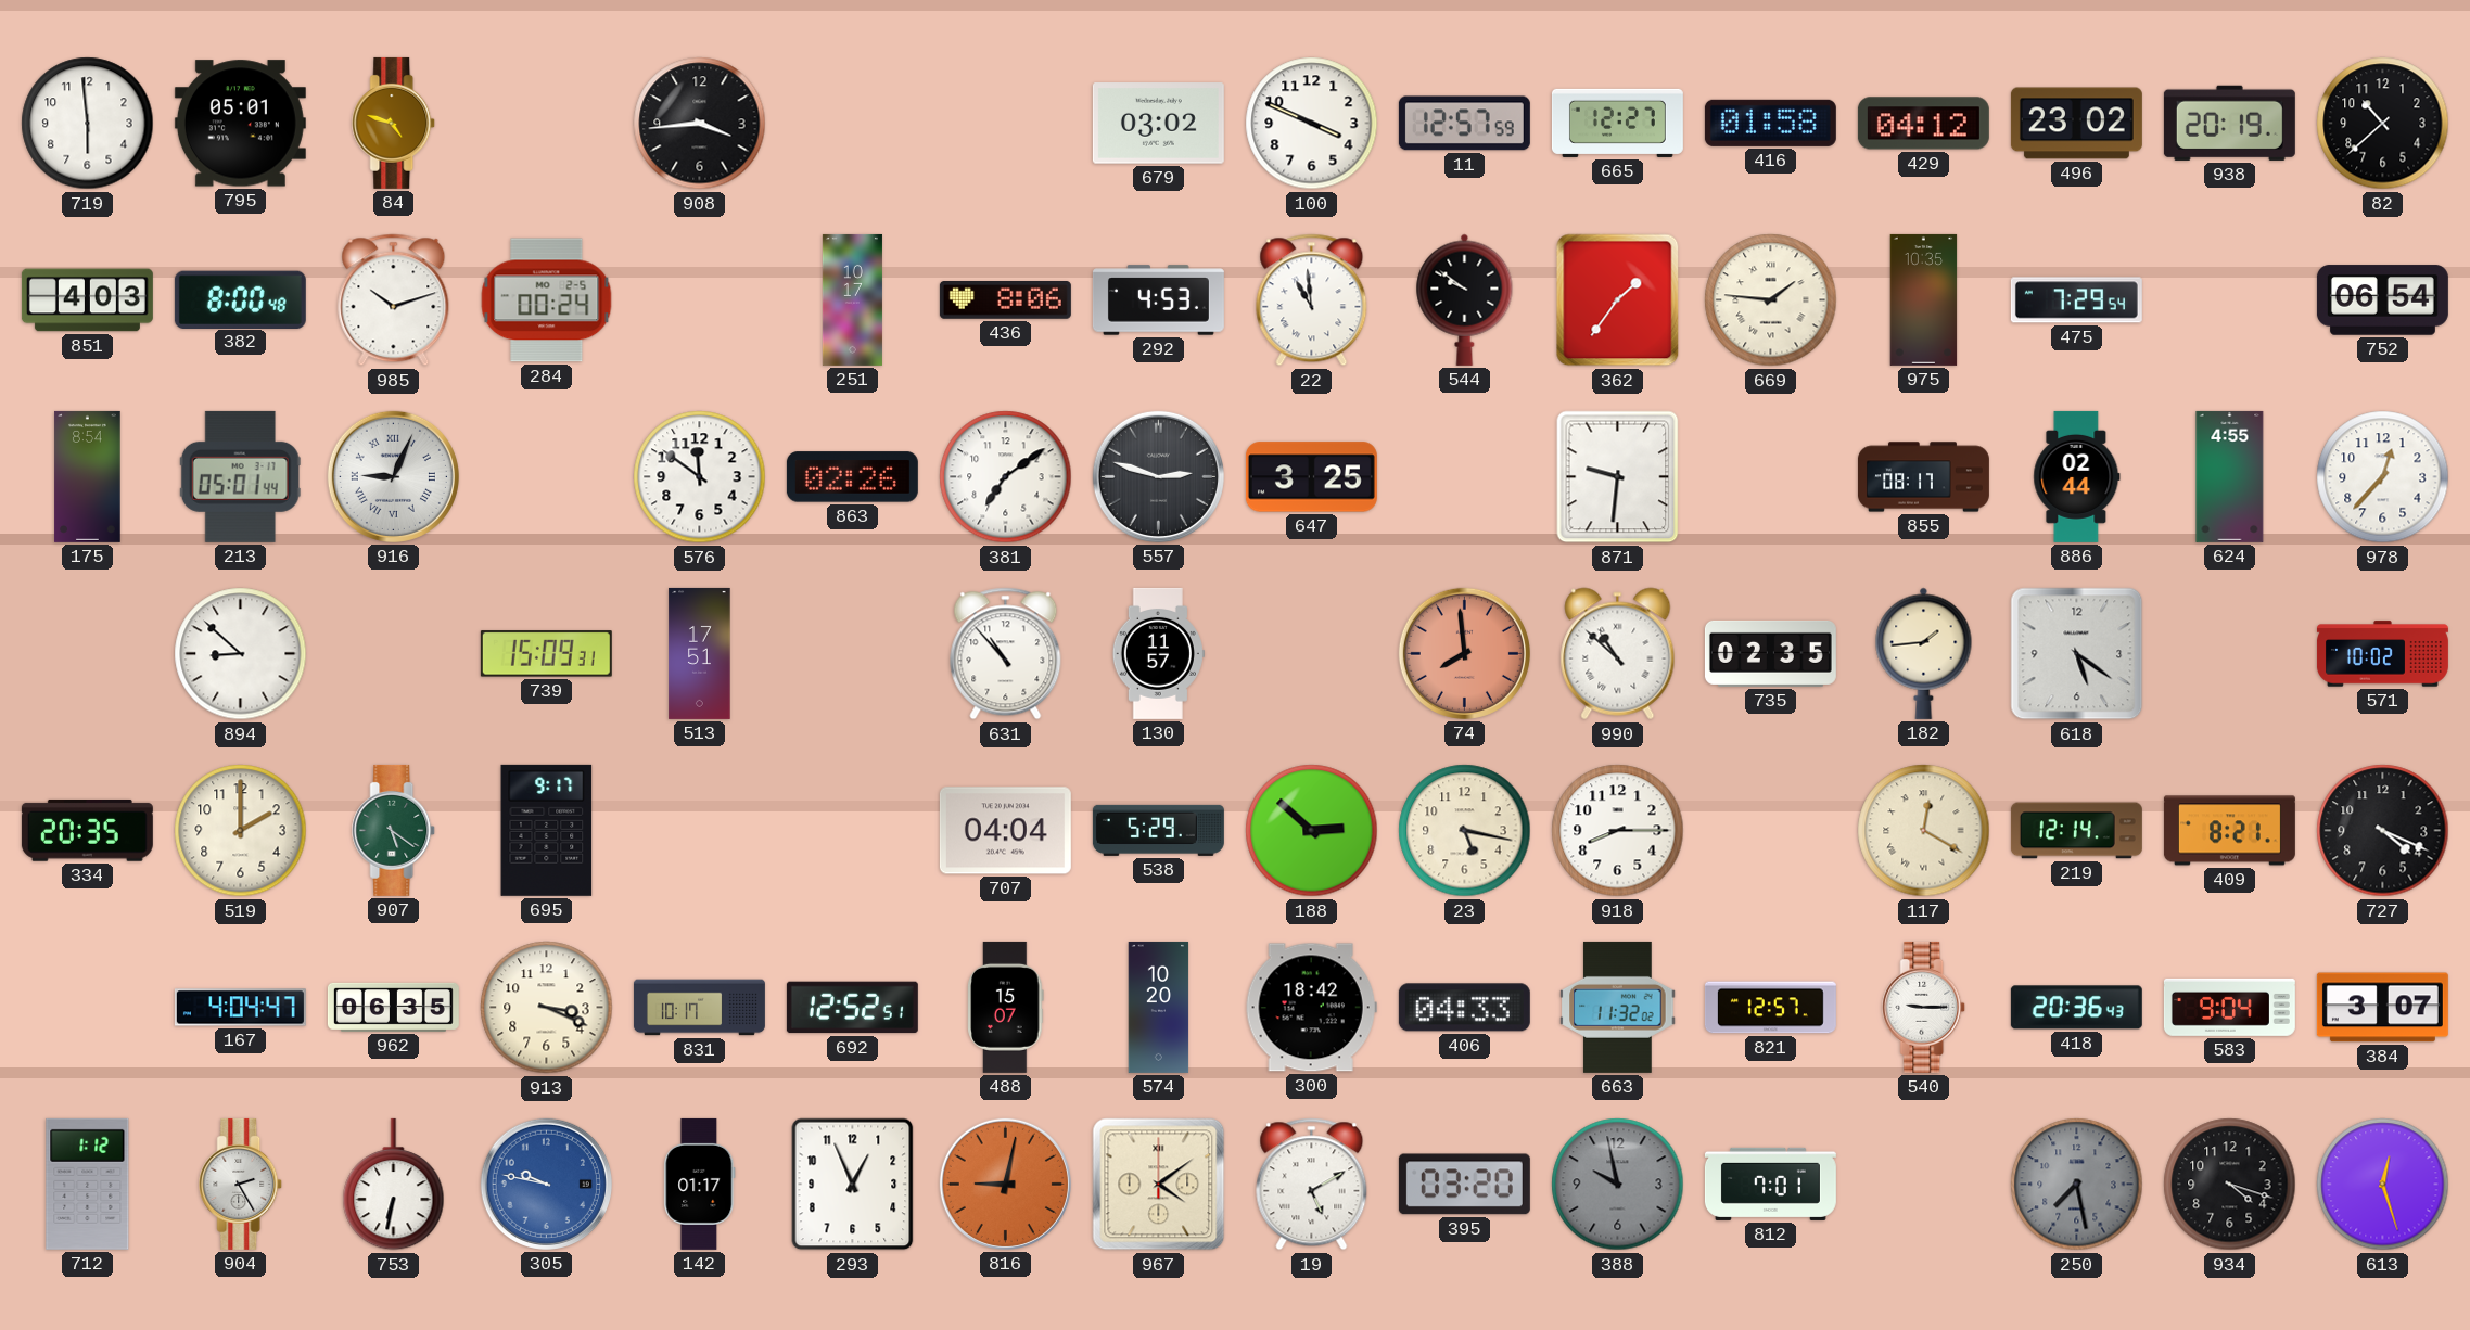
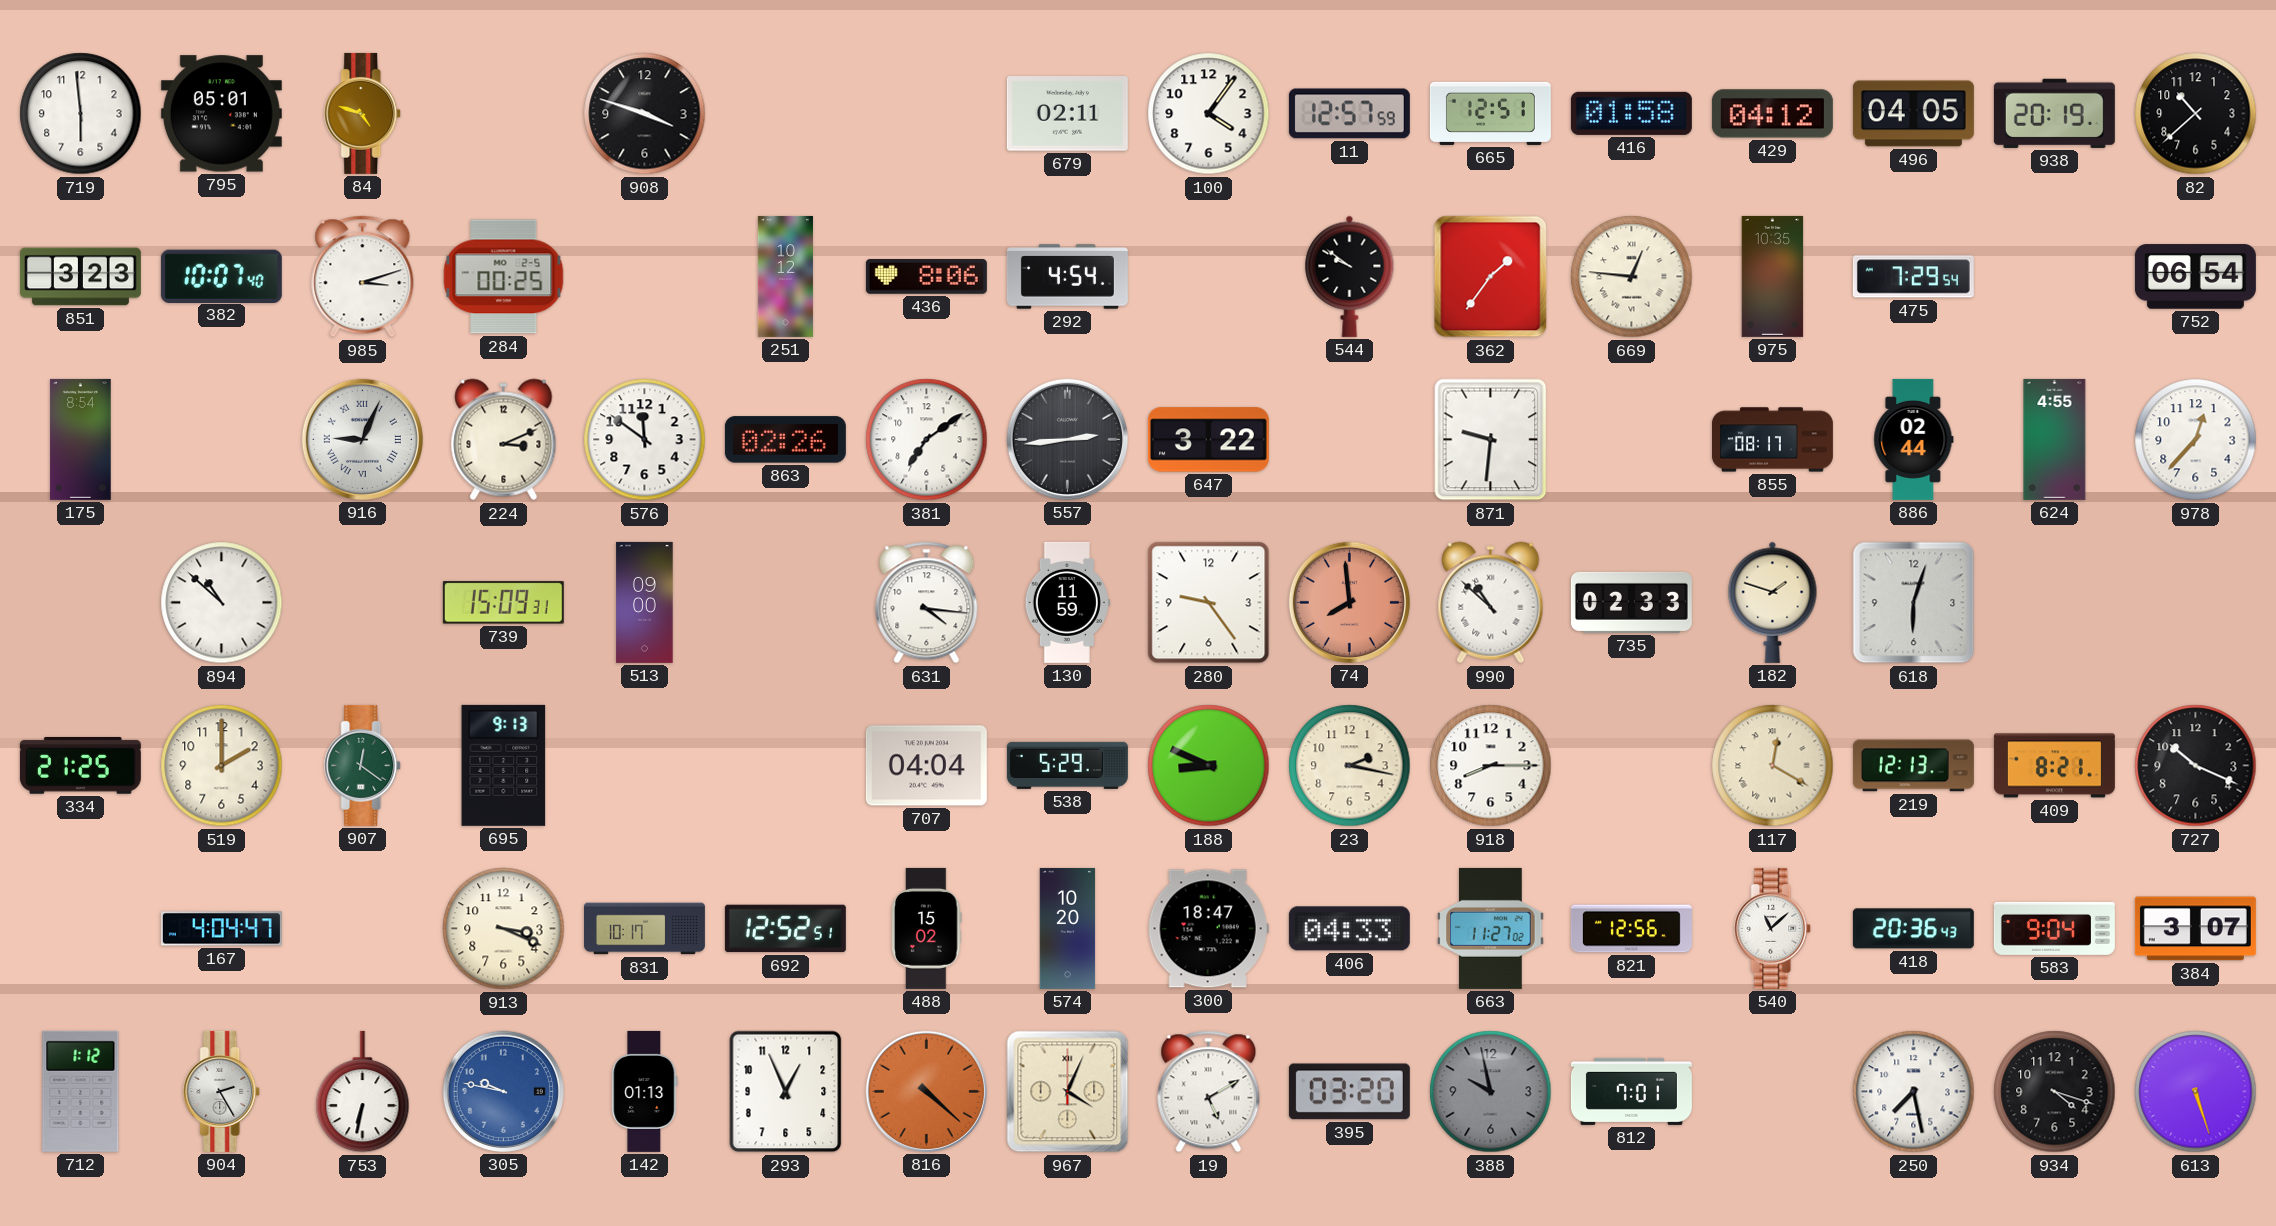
908: 3:44 -> 3:48 (645, 114)
679: 03:02 -> 02:11 (1067, 114)
100: 3:49 -> 4:06 (1209, 114)
665: 12:27 -> 12:51 (1490, 113)
496: 23:02 -> 04:05 (1913, 114)
851: 4:03 -> 3:23 (80, 277)
382: 8:00 -> 10:07 (221, 276)
985: 10:12 -> 3:12 (363, 277)
284: 00:24 -> 00:25 (504, 277)
251: 10:17 -> 10:12 (785, 276)
292: 4:53 -> 4:54 (1067, 277)
22: 10:59 -> none (1312, 300)
669: 1:46 -> 12:46 (1632, 277)
213: 05:01 -> none (240, 476)
224: none -> 3:11 (504, 440)
557: 2:48 -> 2:44 (1067, 439)
647: 3:25 -> 3:22 (1208, 440)
894: 8:52 -> 10:52 (222, 603)
513: 17:51 -> 09:00 (645, 602)
631: 10:53 -> 4:16 (927, 603)
130: 11:57 -> 11:59 (1067, 602)
280: none -> 9:24 (1209, 603)
735: 02:35 -> 02:33 (1631, 602)
182: 1:44 -> 1:48 (1773, 602)
618: 5:21 -> 6:03 (1914, 603)
571: 10:02 -> none (2382, 654)
334: 20:35 -> 21:25 (80, 765)
907: 5:21 -> 12:21 (363, 765)
695: 9:17 -> 9:13 (504, 765)
188: 2:52 -> 8:49 (1209, 766)
23: 5:17 -> 2:17 (1350, 766)
219: 12:14 -> 12:13 (1913, 766)
727: 4:19 -> 10:19 (2196, 766)
962: 06:35 -> none (393, 1007)
488: 15:07 -> 15:02 (927, 928)
300: 18:42 -> 18:47 (1208, 929)
663: 11:32 -> 11:27 (1491, 928)
821: 12:57 -> 12:56 (1631, 929)
540: 9:15 -> 11:08 (1773, 928)
142: 01:17 -> 01:13 (645, 1091)
816: 9:02 -> 4:22 (926, 1091)
967: 4:09 -> 4:04 (1068, 1092)
250 dial: grey -> white (1914, 1092)
613: 12:27 -> 5:27 (2196, 1092)
